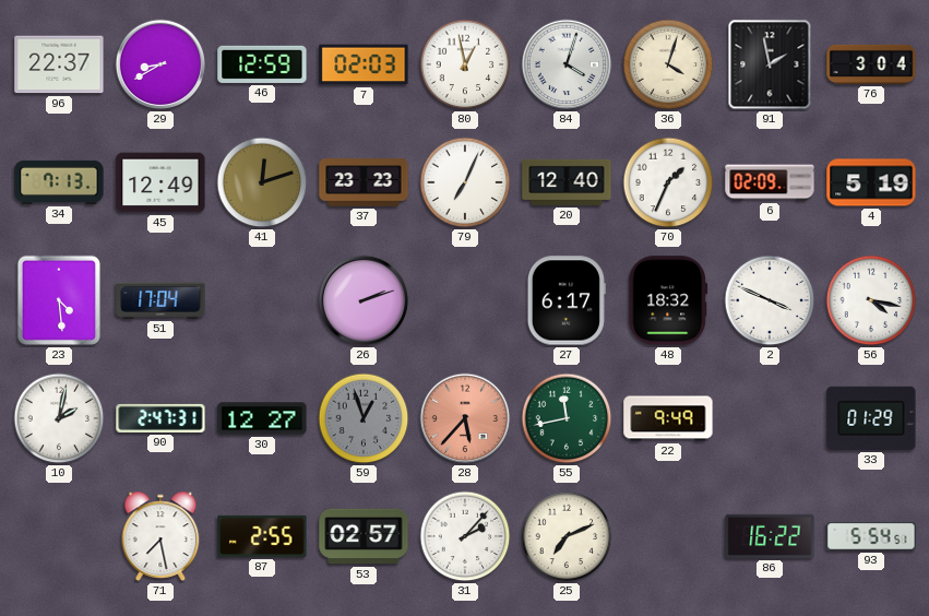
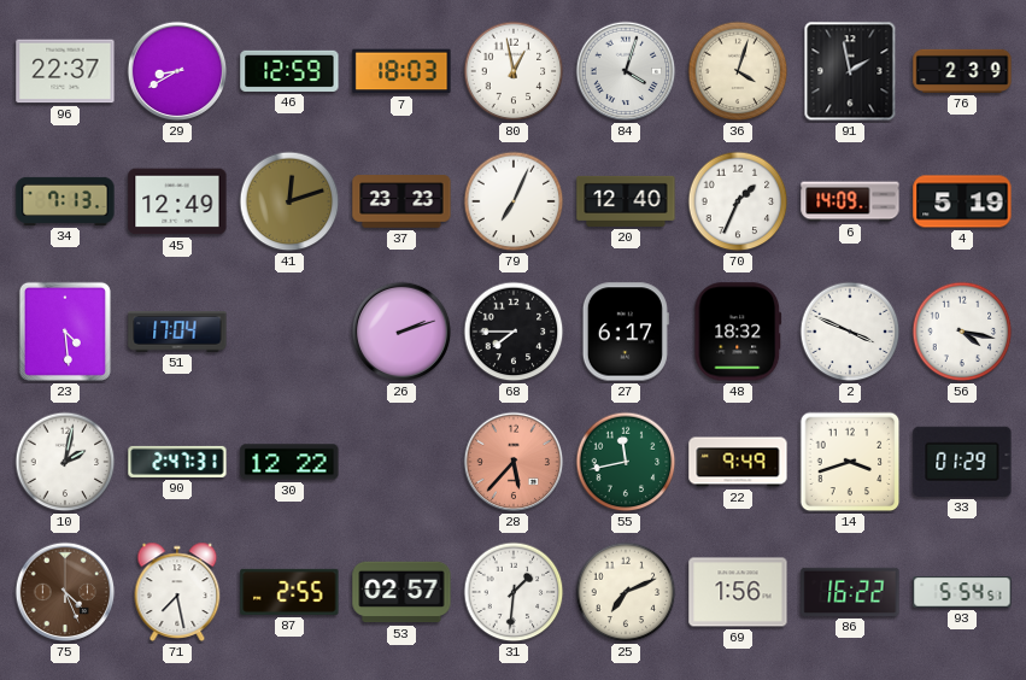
7: 02:03 -> 18:03 (401, 71)
76: 3:04 -> 2:39 (962, 71)
6: 02:09 -> 14:09 (850, 201)
68: none -> 7:45 (514, 332)
30: 12:27 -> 12:22 (289, 462)
59: 12:57 -> none (364, 418)
14: none -> 3:42 (850, 462)
75: none -> 4:26 (65, 592)
31: 2:07 -> 1:31 (514, 592)
69: none -> 1:56 (738, 592)
